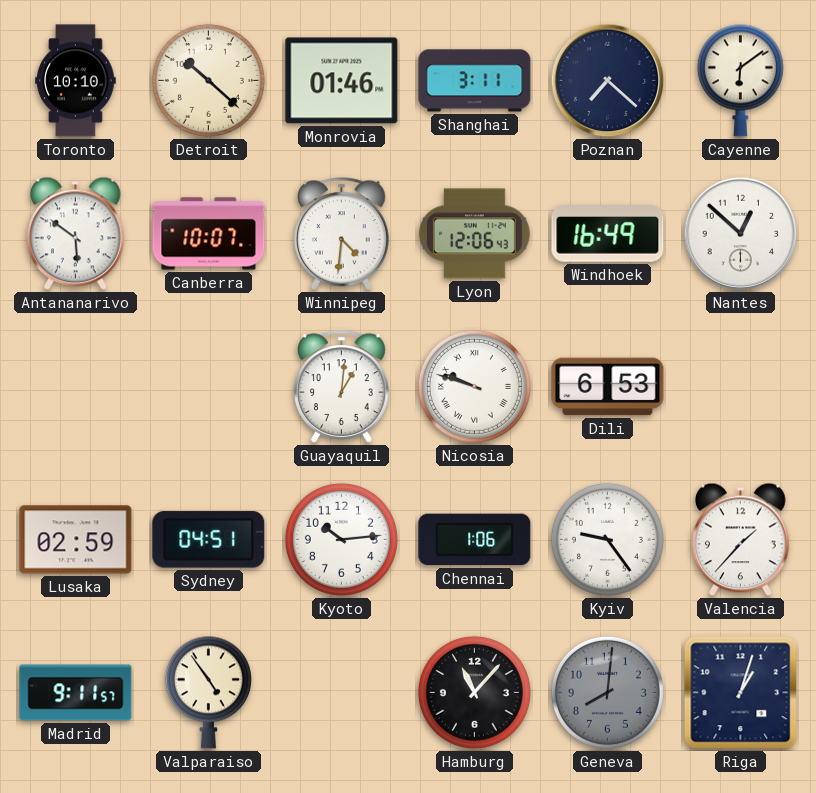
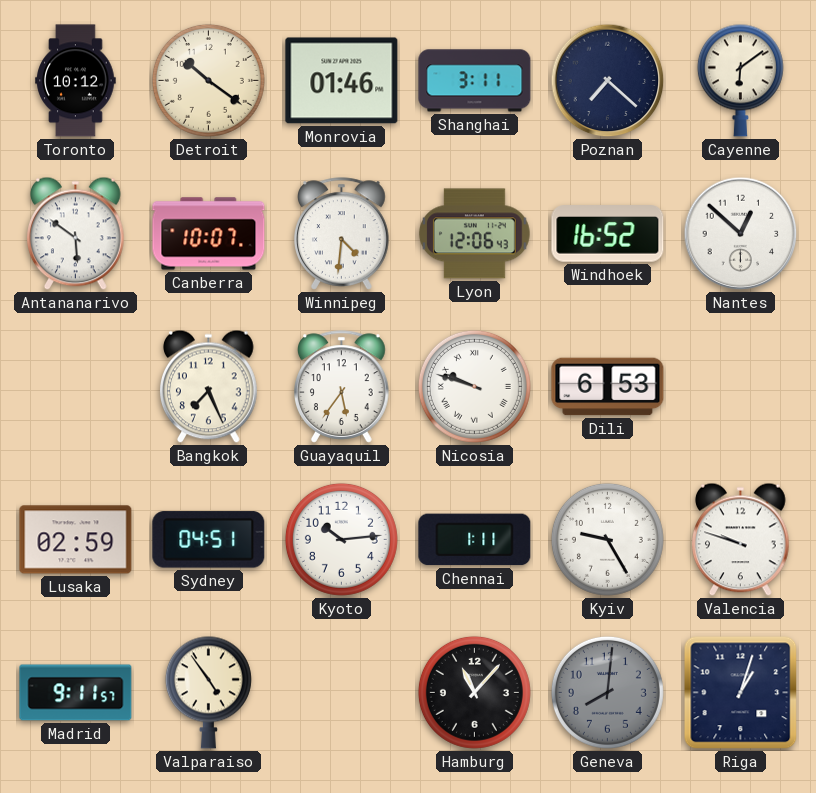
Toronto: 10:10 -> 10:12 (76, 81)
Detroit: 10:22 -> 10:21 (208, 80)
Windhoek: 16:49 -> 16:52 (608, 234)
Bangkok: none -> 7:26 (209, 387)
Guayaquil: 1:01 -> 5:36 (342, 387)
Chennai: 1:06 -> 1:11 (475, 540)
Kyiv: 9:24 -> 9:25 (607, 539)
Valencia: 1:37 -> 9:48 (741, 540)
